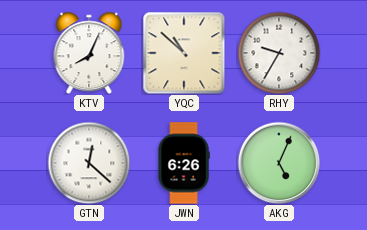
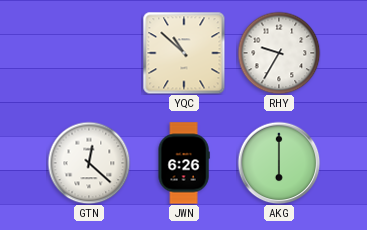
KTV: 8:04 -> none (89, 53)
AKG: 5:04 -> 6:00 (279, 163)
